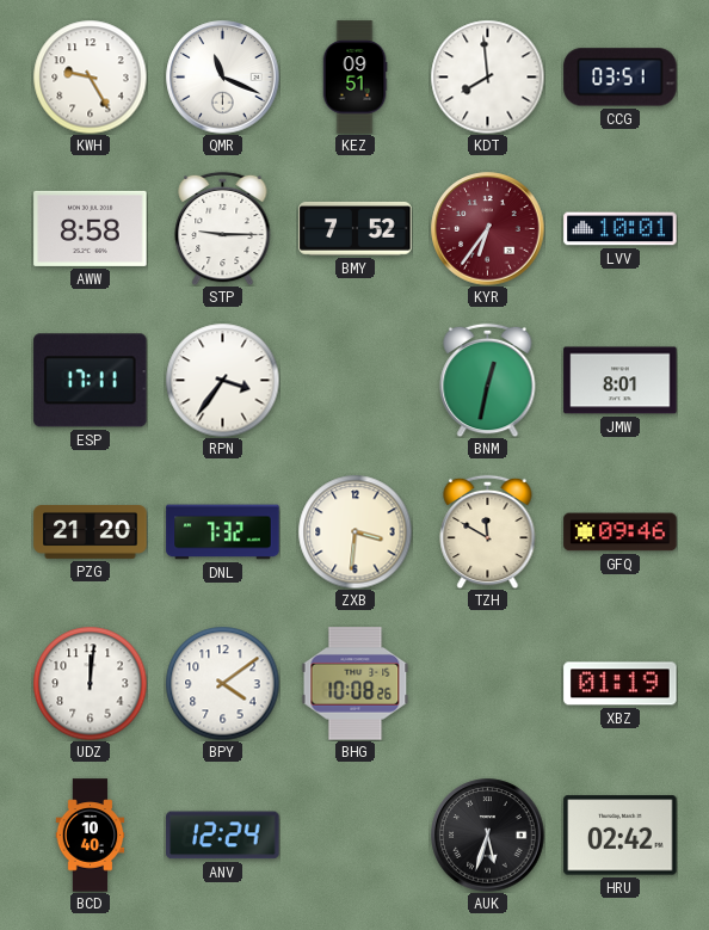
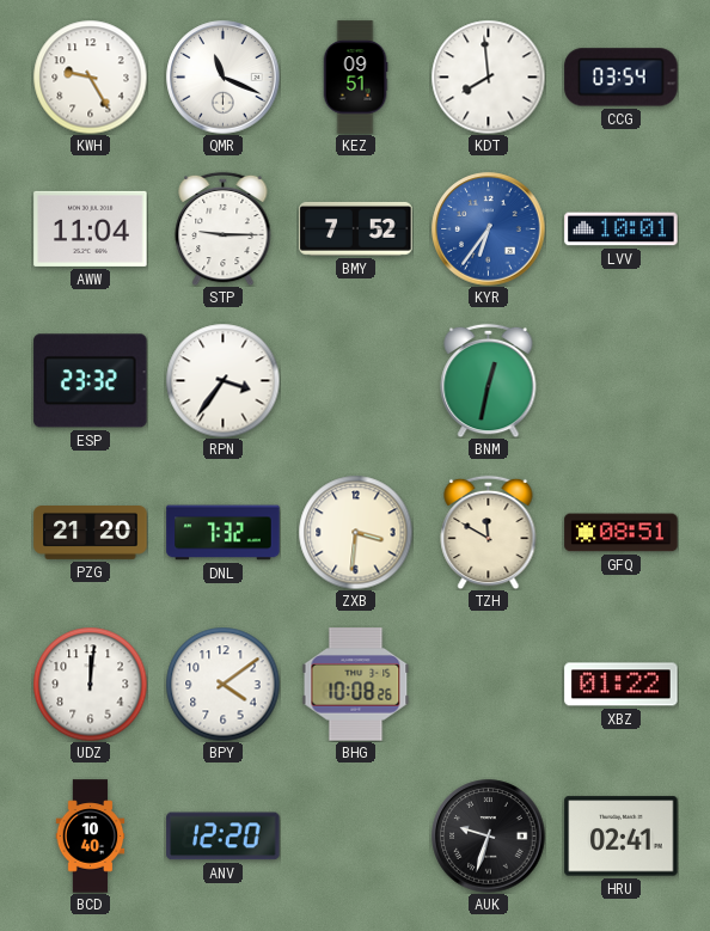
CCG: 03:51 -> 03:54 (622, 78)
AWW: 8:58 -> 11:04 (91, 228)
KYR dial: burgundy -> blue (489, 229)
ESP: 17:11 -> 23:32 (91, 381)
JMW: 8:01 -> none (621, 381)
GFQ: 09:46 -> 08:51 (622, 533)
XBZ: 01:19 -> 01:22 (622, 685)
ANV: 12:24 -> 12:20 (224, 837)
AUK: 5:33 -> 9:33 (489, 837)
HRU: 02:42 -> 02:41 (622, 837)
